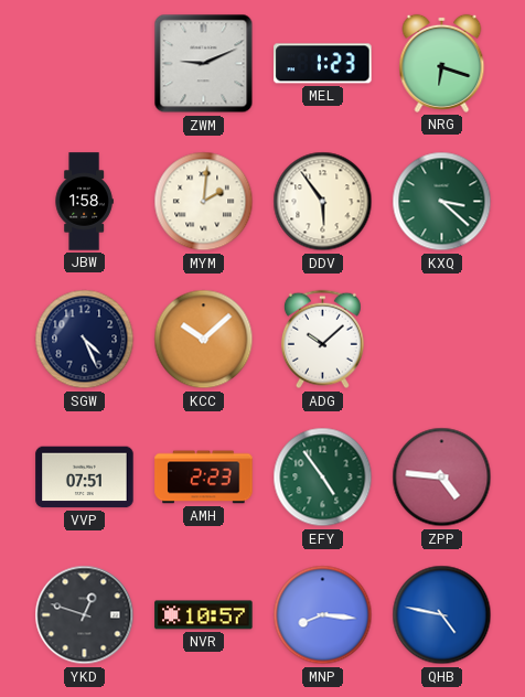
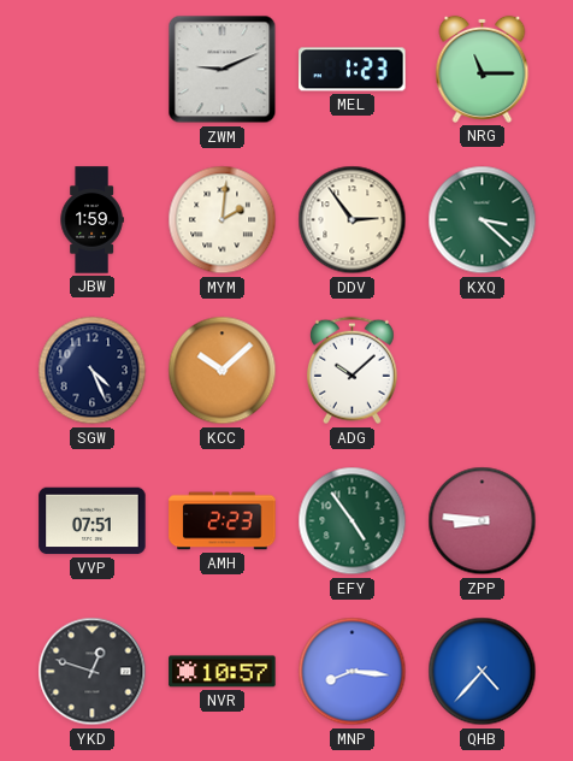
NRG: 6:18 -> 11:15 (483, 69)
JBW: 1:58 -> 1:59 (91, 220)
DDV: 5:54 -> 2:54 (353, 220)
ZPP: 4:46 -> 8:46 (483, 521)
QHB: 4:47 -> 4:37 (483, 672)
